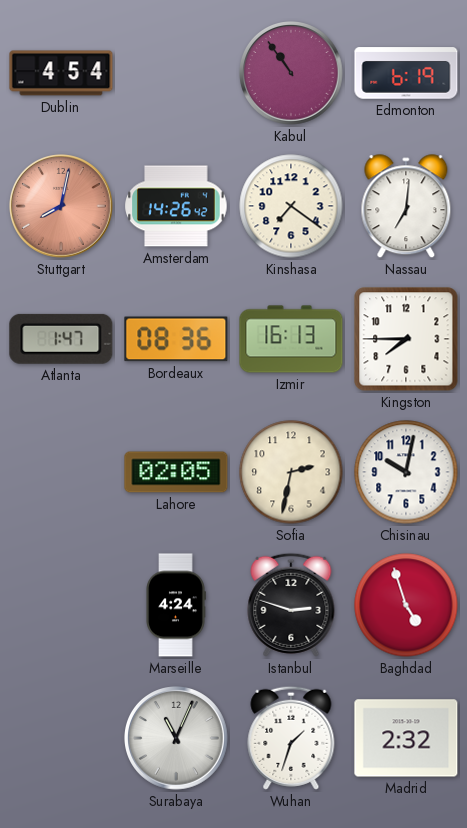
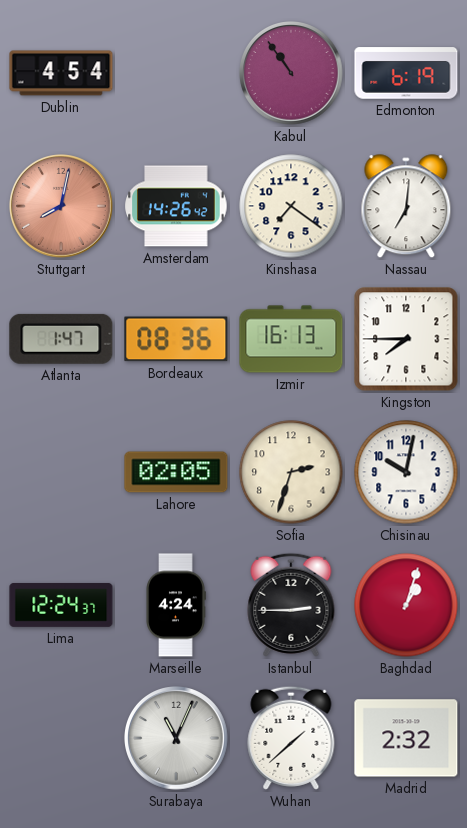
Sofia: 2:32 -> 2:33 (291, 472)
Lima: none -> 12:24 (61, 605)
Istanbul: 2:48 -> 2:45 (291, 605)
Baghdad: 4:57 -> 1:03 (406, 605)
Wuhan: 1:33 -> 1:38 (291, 738)
